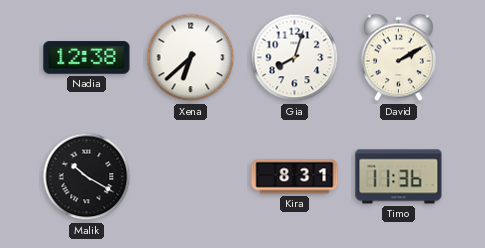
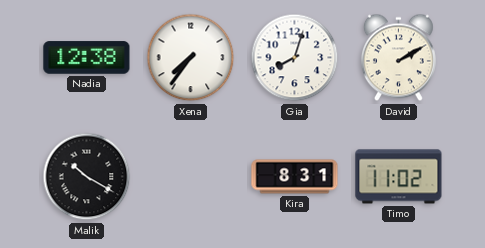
Xena: 6:38 -> 7:36 (191, 58)
Timo: 11:36 -> 11:02 (399, 177)
